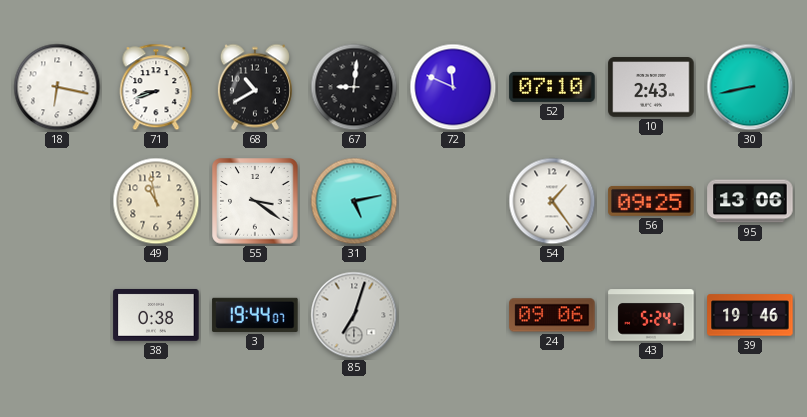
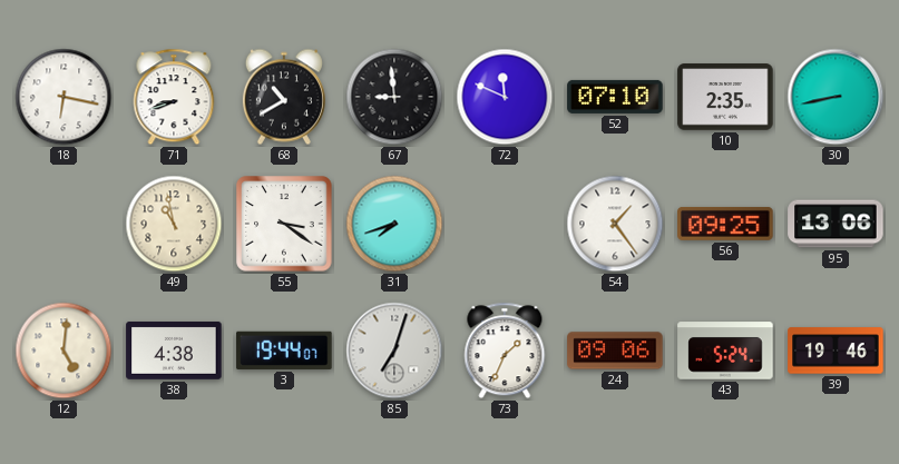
67: 9:01 -> 8:59 (394, 97)
10: 2:43 -> 2:35 (725, 97)
31: 5:13 -> 7:42 (394, 224)
12: none -> 5:01 (63, 351)
38: 0:38 -> 4:38 (174, 351)
73: none -> 1:34 (505, 351)
